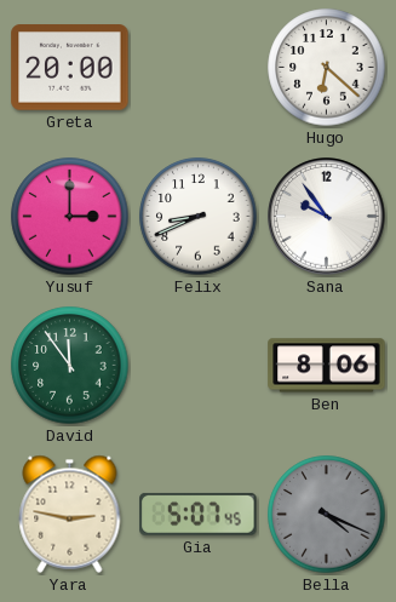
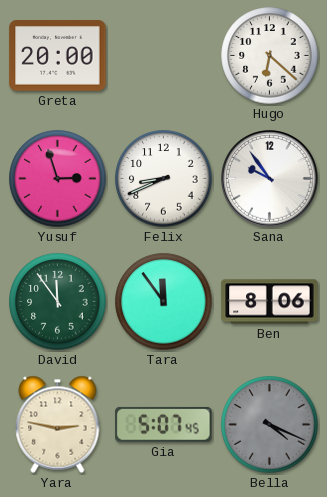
Yusuf: 3:00 -> 2:57 (58, 179)
Tara: none -> 11:54 (164, 302)
